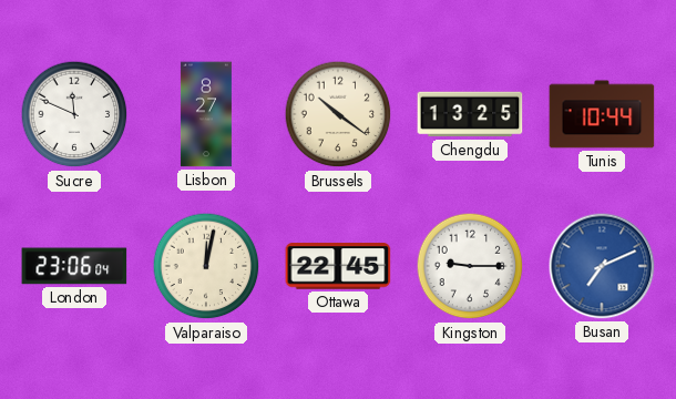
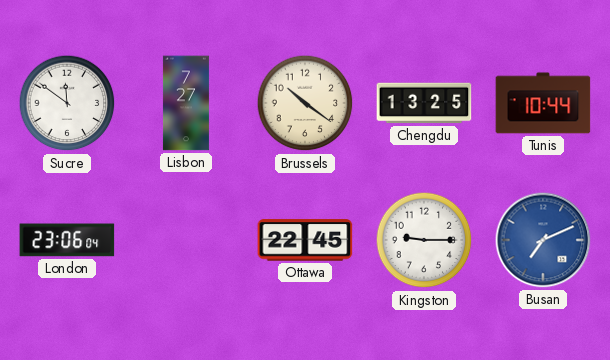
Sucre: 11:49 -> 11:51 (67, 103)
Lisbon: 8:27 -> 7:27 (186, 103)
Valparaiso: 12:02 -> none (206, 266)
